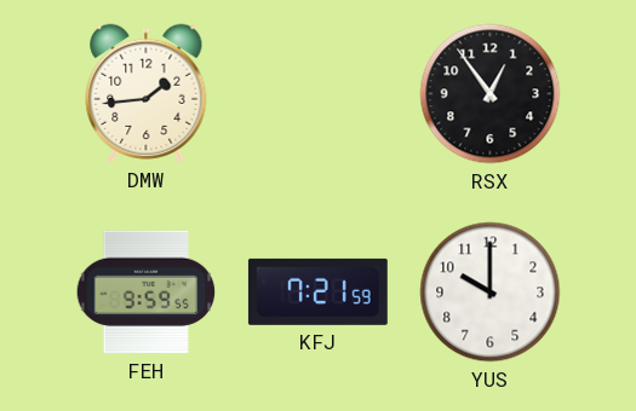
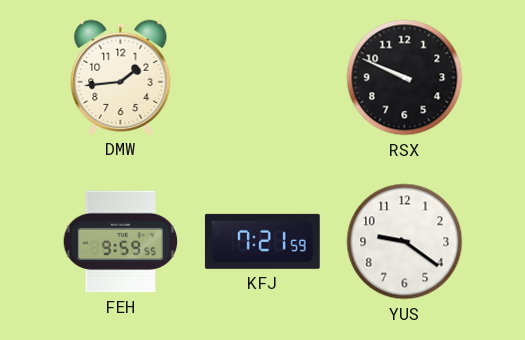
RSX: 12:54 -> 9:49 (405, 78)
YUS: 10:00 -> 9:21 (405, 242)
